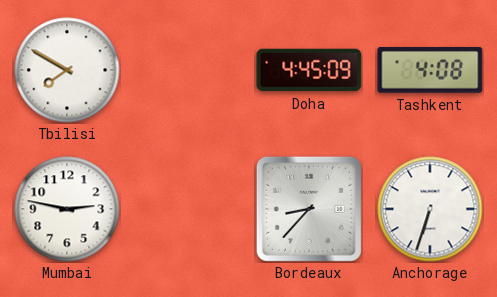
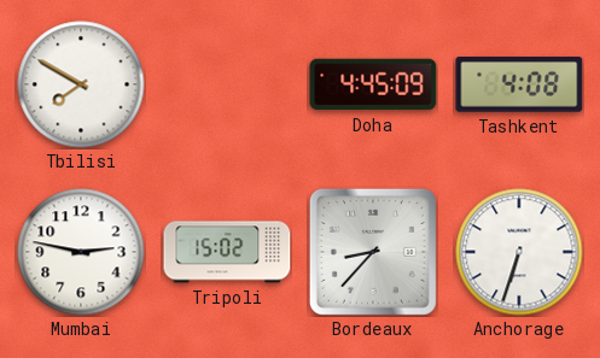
Tripoli: none -> 15:02 (227, 252)
